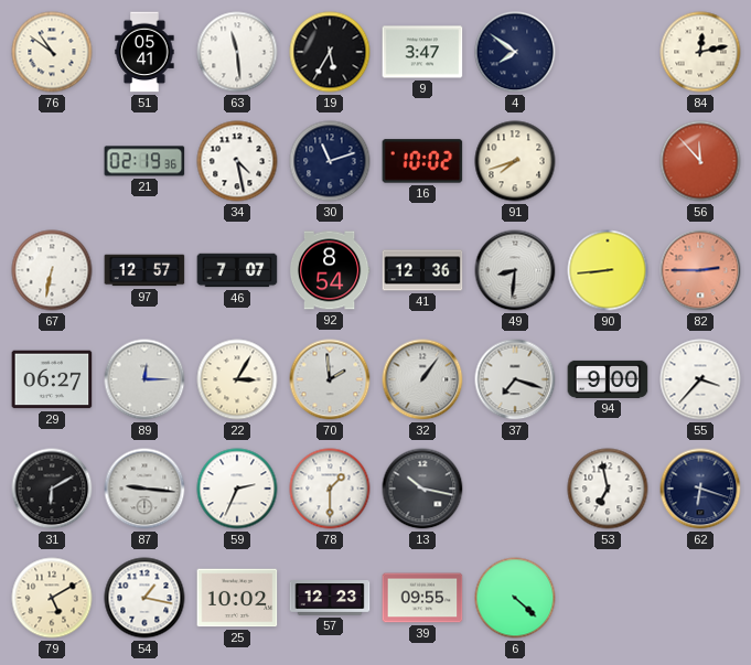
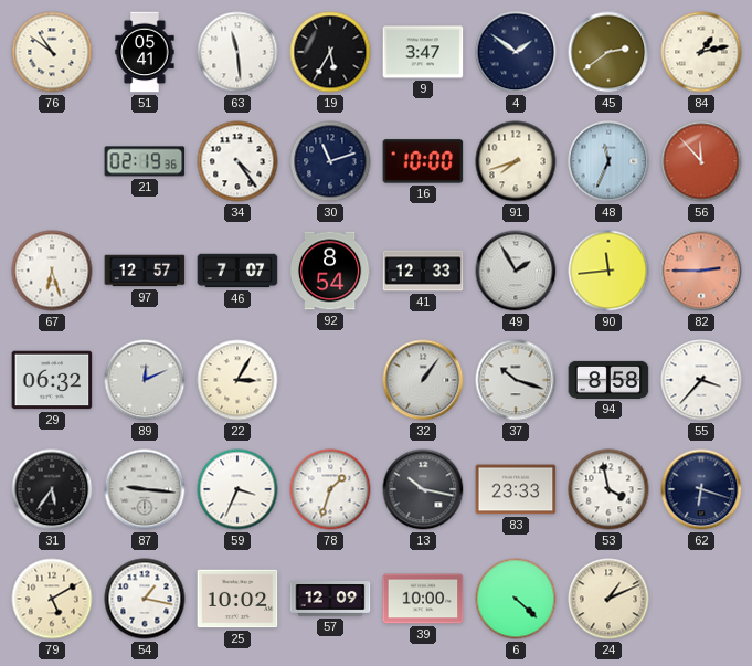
4: 7:51 -> 1:51 (516, 52)
45: none -> 2:39 (608, 52)
84: 12:13 -> 1:13 (701, 52)
34: 4:28 -> 4:24 (237, 161)
16: 10:02 -> 10:00 (423, 161)
48: none -> 11:34 (608, 161)
67: 6:32 -> 6:27 (52, 271)
41: 12:36 -> 12:33 (423, 271)
49: 8:31 -> 1:55 (516, 271)
90: 8:44 -> 11:44 (608, 271)
29: 06:27 -> 06:32 (52, 380)
89: 12:15 -> 12:11 (145, 380)
70: 1:59 -> none (330, 379)
37: 7:18 -> 10:18 (516, 380)
94: 9:00 -> 8:58 (608, 380)
31: 6:10 -> 5:36 (52, 489)
59: 2:34 -> 3:34 (237, 489)
78: 1:30 -> 1:33 (330, 489)
83: none -> 23:33 (516, 489)
53: 6:58 -> 3:58 (608, 489)
57: 12:23 -> 12:09 (330, 600)
39: 09:55 -> 10:00 (423, 599)
24: none -> 1:11 (608, 599)
